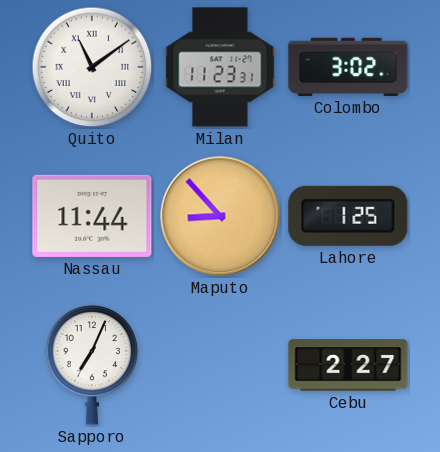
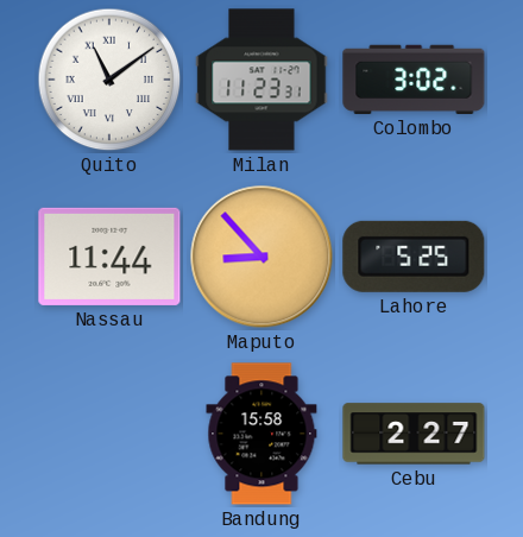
Lahore: 1:25 -> 5:25 (414, 257)
Sapporo: 7:04 -> none (92, 365)
Bandung: none -> 15:58 (261, 434)
